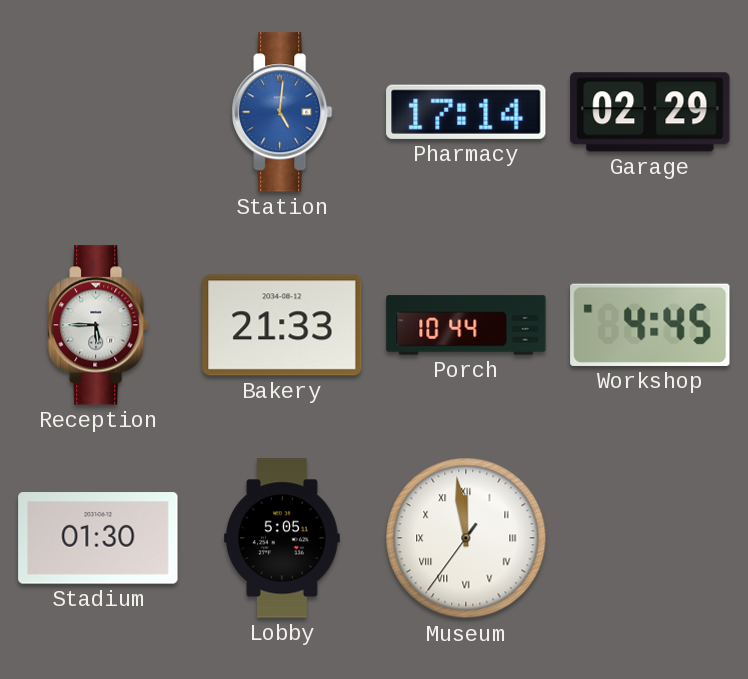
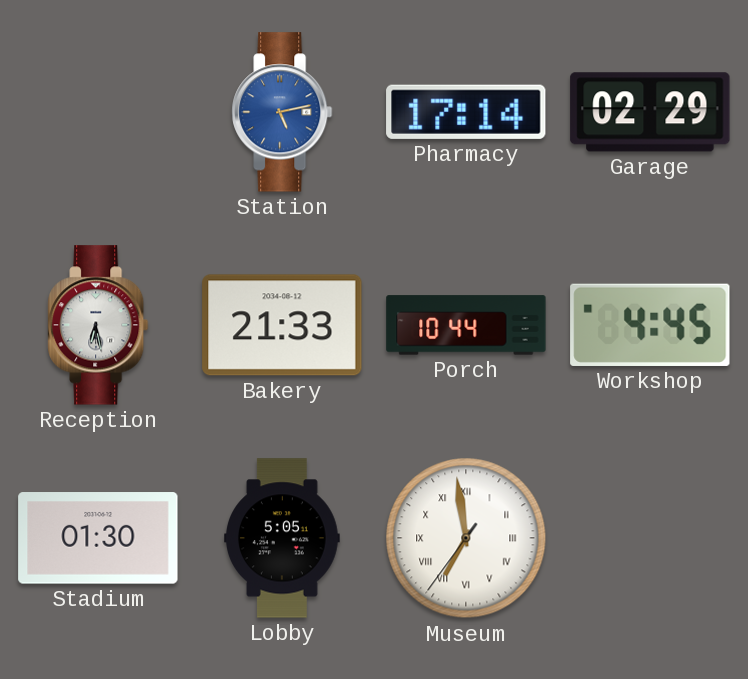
Station: 5:01 -> 5:13 (282, 112)
Reception: 5:45 -> 6:28 (98, 325)
Museum: 11:58 -> 6:58 (466, 538)
